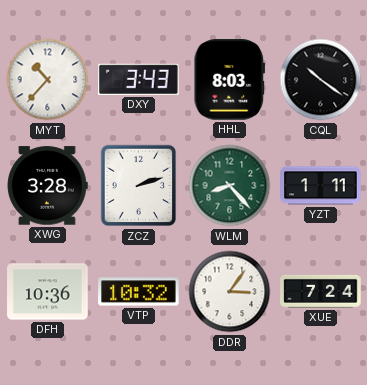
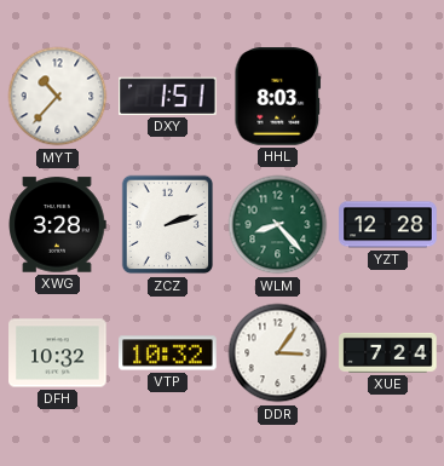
DXY: 3:43 -> 1:51 (168, 96)
CQL: 10:21 -> none (321, 80)
YZT: 1:11 -> 12:28 (388, 225)
DFH: 10:36 -> 10:32 (58, 353)
